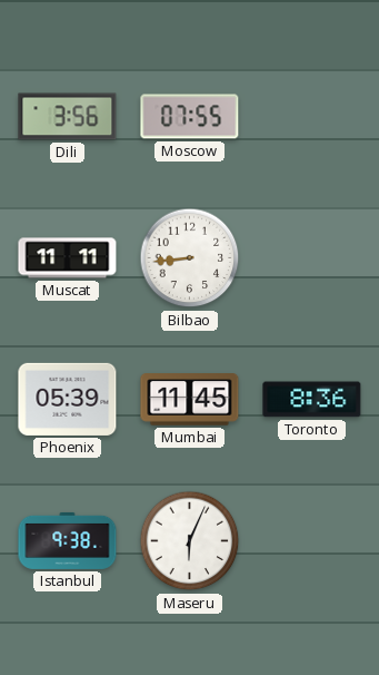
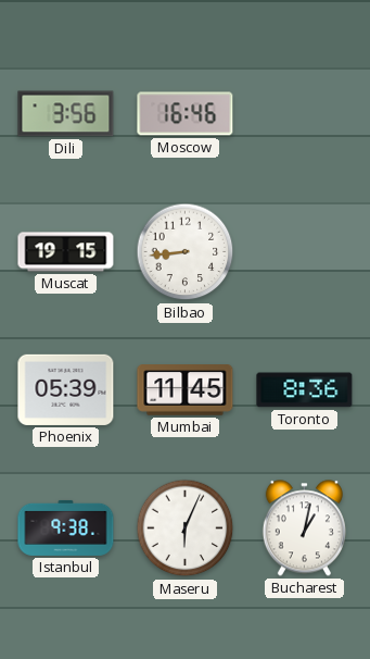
Moscow: 07:55 -> 16:46 (186, 114)
Muscat: 11:11 -> 19:15 (66, 252)
Bucharest: none -> 1:02 (304, 529)
